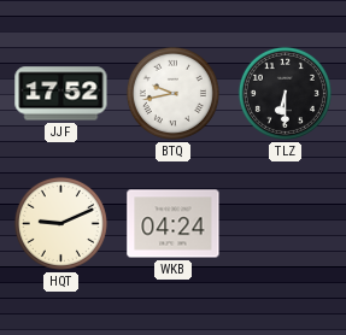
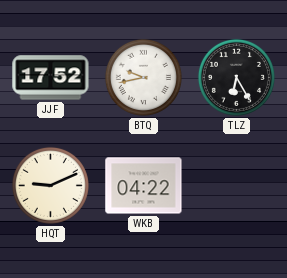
TLZ: 6:30 -> 6:25 (236, 77)
WKB: 04:24 -> 04:22 (144, 186)
